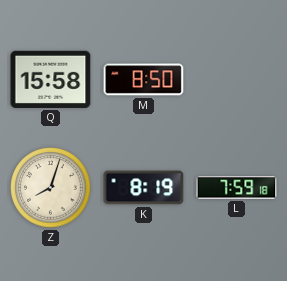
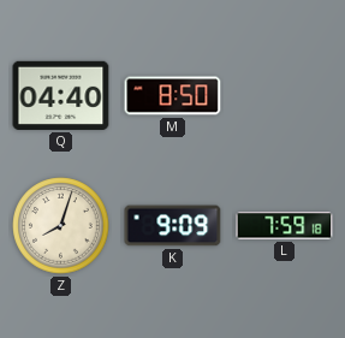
Q: 15:58 -> 04:40 (61, 95)
K: 8:19 -> 9:09 (173, 226)
